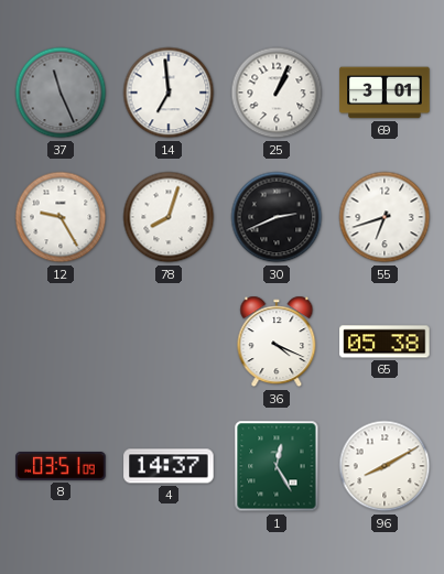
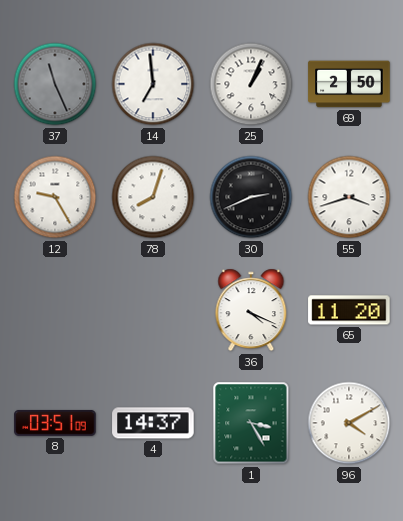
69: 3:01 -> 2:50 (349, 84)
55: 6:42 -> 3:42 (349, 197)
65: 05:38 -> 11:20 (349, 310)
1: 12:25 -> 3:25 (251, 423)
96: 8:10 -> 4:10 (349, 423)
